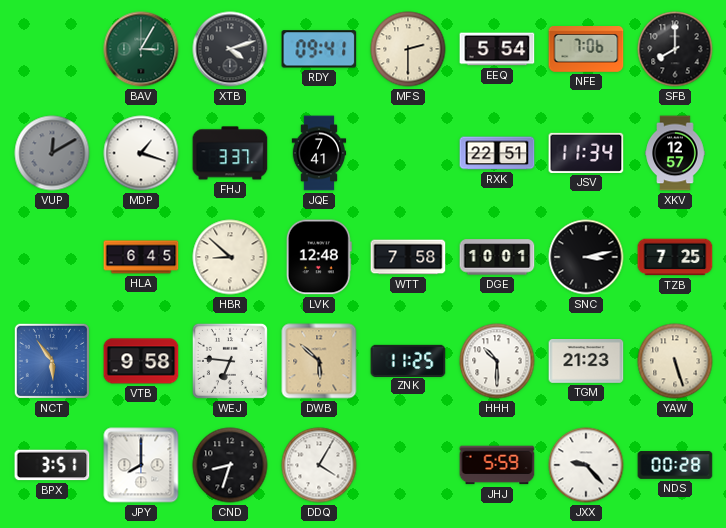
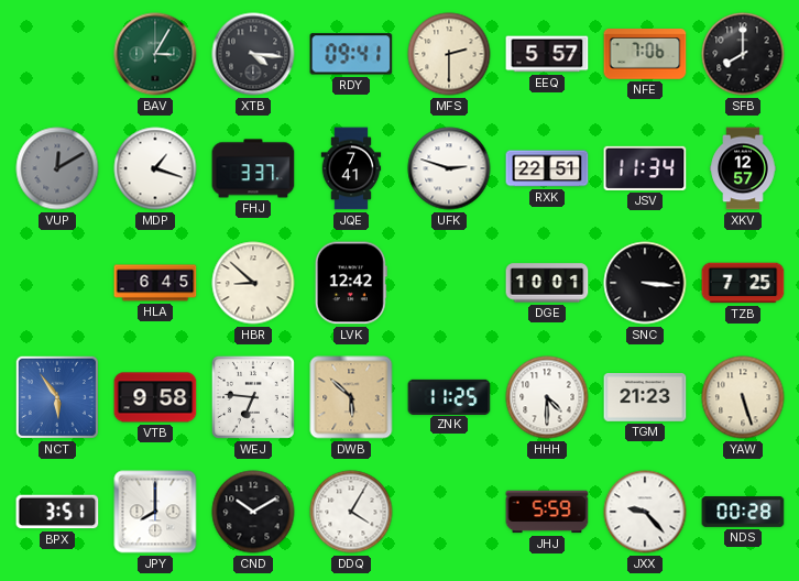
XTB: 4:12 -> 4:16 (253, 54)
EEQ: 5:54 -> 5:57 (547, 54)
UFK: none -> 2:48 (449, 168)
LVK: 12:48 -> 12:42 (351, 283)
WTT: 7:58 -> none (408, 257)
SNC: 3:13 -> 3:16 (645, 283)
HHH: 10:30 -> 4:30 (547, 397)
CND: 8:33 -> 10:10 (253, 512)
